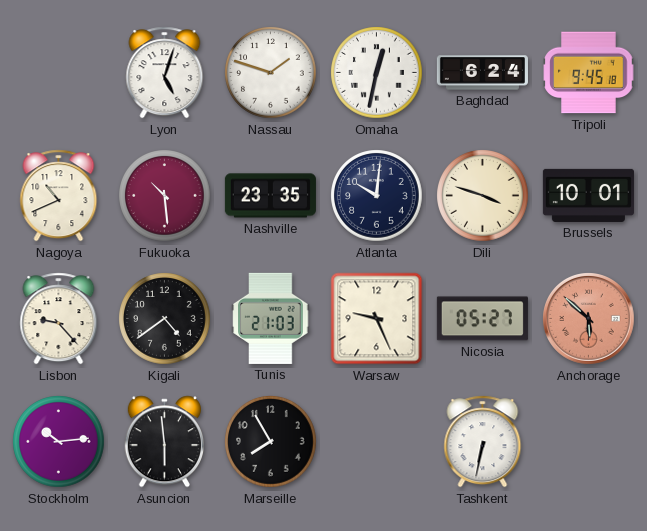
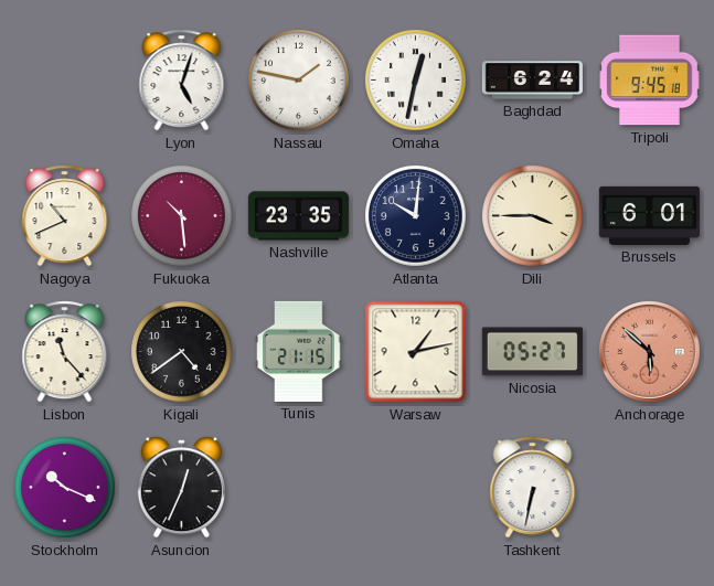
Nassau: 1:48 -> 1:47 (299, 81)
Dili: 3:48 -> 3:45 (533, 216)
Brussels: 10:01 -> 6:01 (649, 215)
Lisbon: 9:23 -> 11:23 (65, 352)
Tunis: 21:03 -> 21:15 (299, 351)
Warsaw: 9:26 -> 1:13 (416, 352)
Stockholm: 10:14 -> 10:19 (65, 488)
Asuncion: 5:59 -> 12:34 (181, 488)
Marseille: 7:55 -> none (271, 442)
